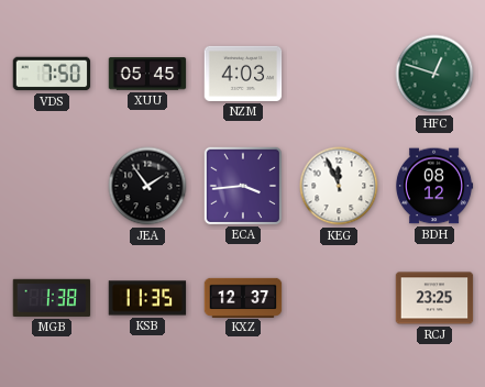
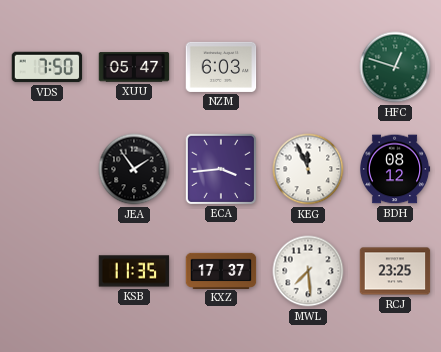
XUU: 05:45 -> 05:47 (134, 67)
NZM: 4:03 -> 6:03 (221, 67)
MGB: 1:38 -> none (52, 298)
KXZ: 12:37 -> 17:37 (221, 270)
MWL: none -> 7:29 (308, 271)
